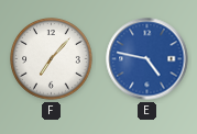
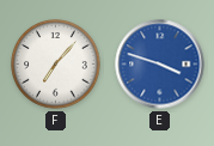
E: 4:47 -> 3:48 (160, 65)
